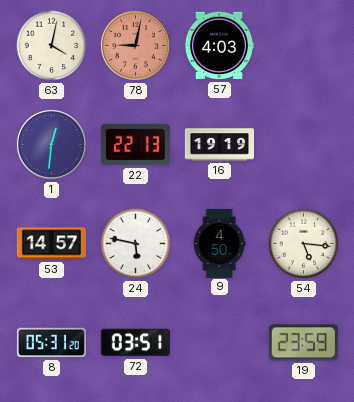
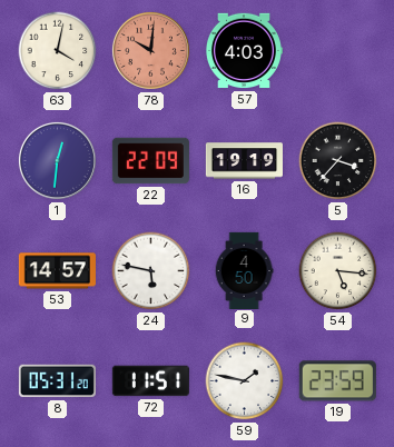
78: 9:02 -> 10:01 (150, 50)
22: 22:13 -> 22:09 (150, 161)
5: none -> 3:37 (338, 161)
72: 03:51 -> 11:51 (150, 381)
59: none -> 1:47 (245, 381)
